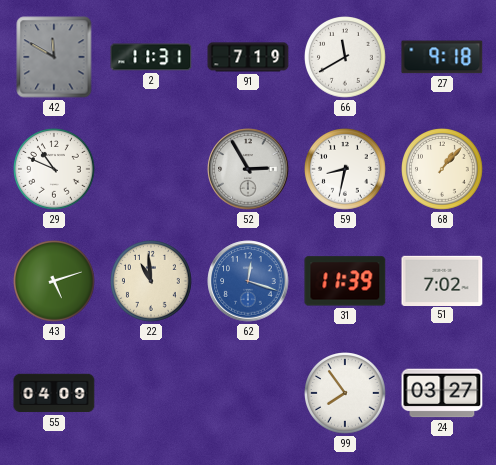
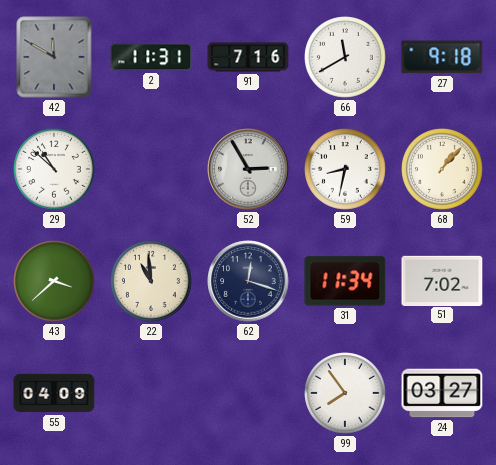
91: 7:19 -> 7:16 (248, 57)
29: 10:49 -> 10:52 (55, 170)
43: 5:12 -> 3:38 (55, 282)
62 dial: blue -> navy (248, 281)
31: 11:39 -> 11:34 (345, 281)
